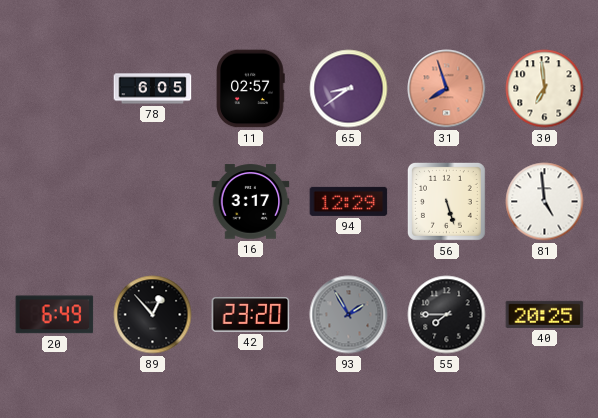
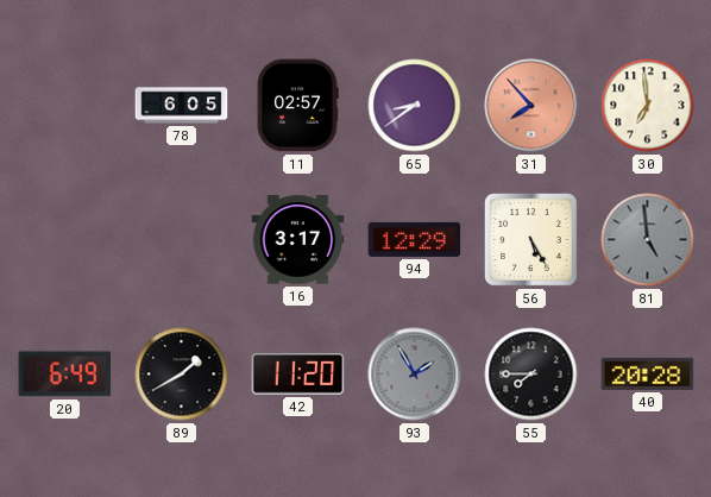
31: 7:57 -> 7:53 (531, 106)
56: 5:27 -> 5:25 (530, 239)
81 dial: white -> grey (648, 240)
89: 12:53 -> 1:40 (182, 375)
42: 23:20 -> 11:20 (298, 375)
40: 20:25 -> 20:28 (648, 373)
